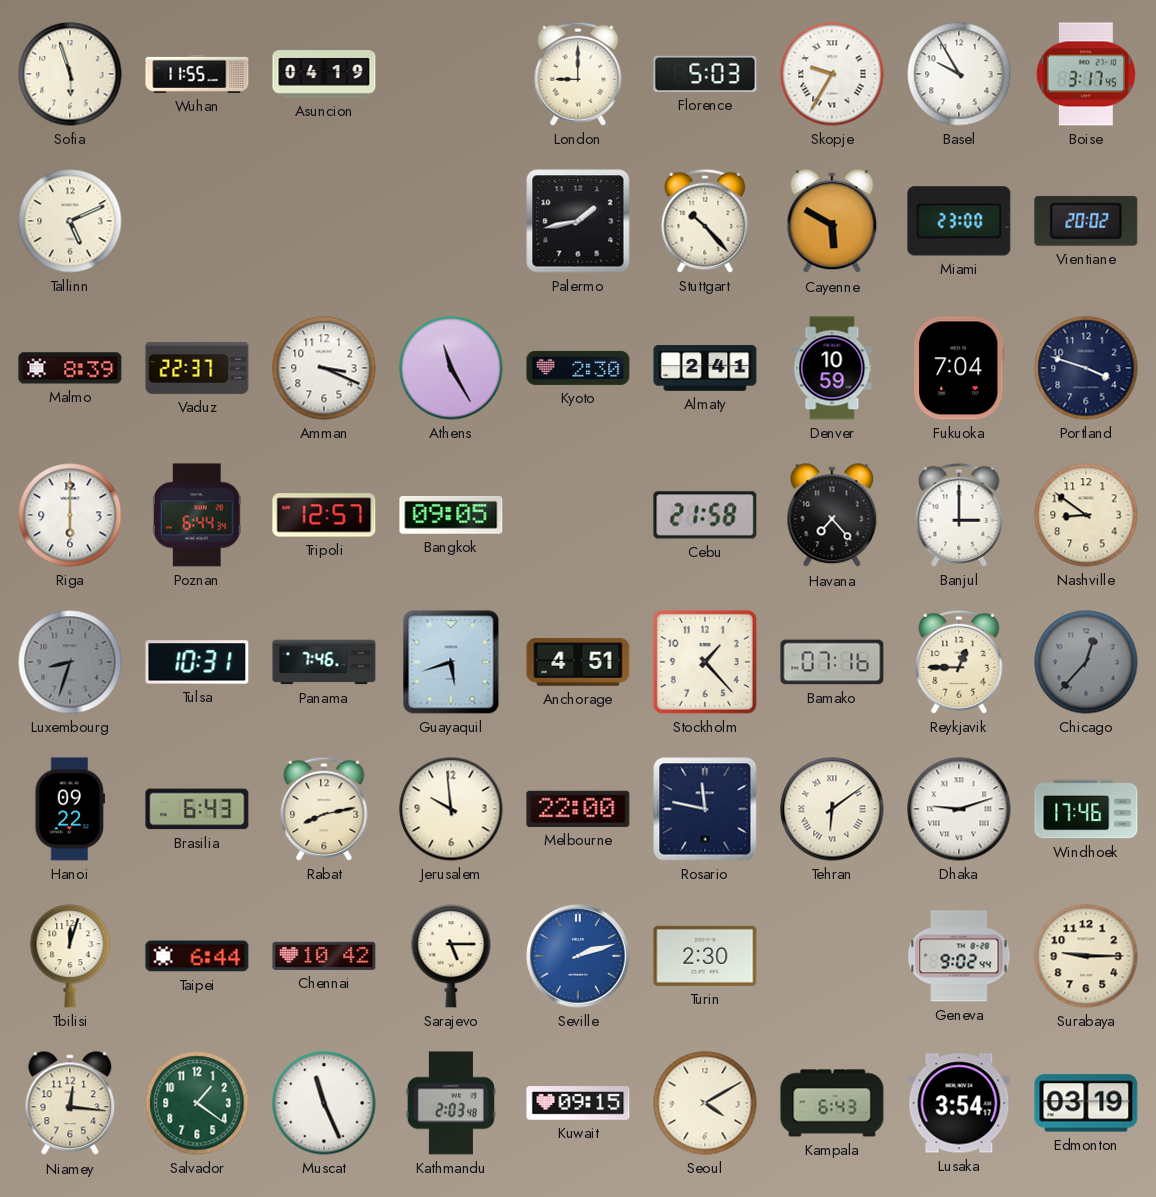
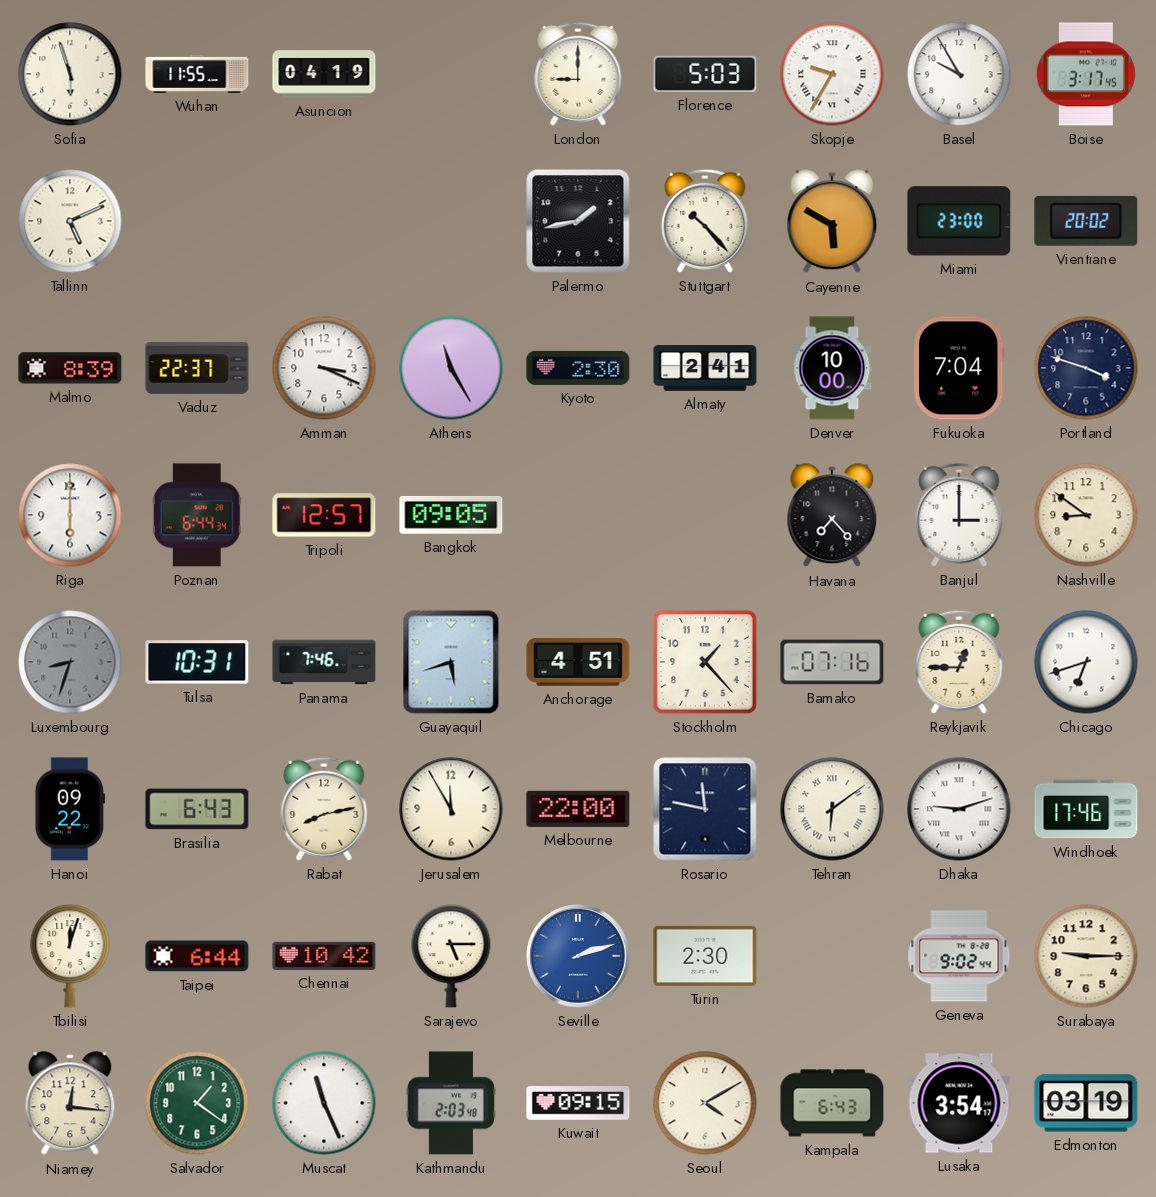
Denver: 10:59 -> 10:00 (832, 368)
Cebu: 21:58 -> none (705, 515)
Chicago: 12:37 -> 6:42 (1086, 662)
Chicago dial: grey -> white (1086, 662)
Jerusalem: 9:59 -> 11:55 (451, 809)
